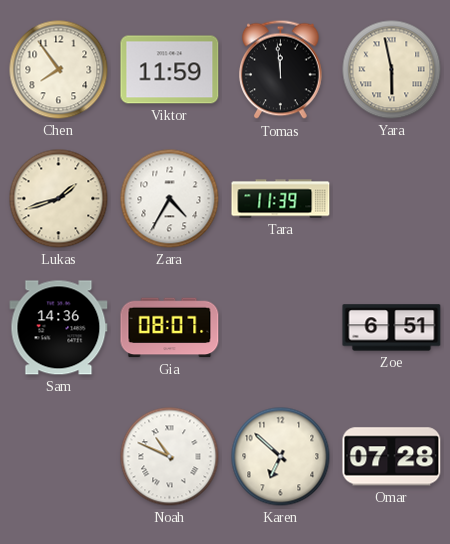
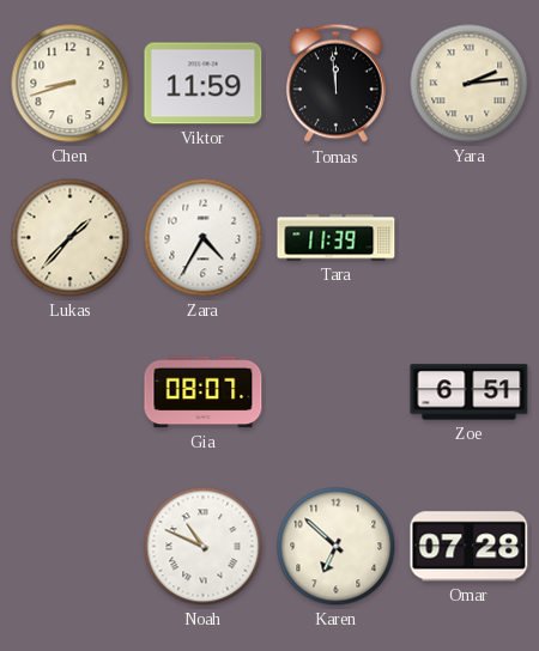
Chen: 7:54 -> 8:42 (71, 84)
Yara: 5:58 -> 2:14 (470, 84)
Lukas: 1:42 -> 1:37 (71, 238)
Sam: 14:36 -> none (59, 328)
